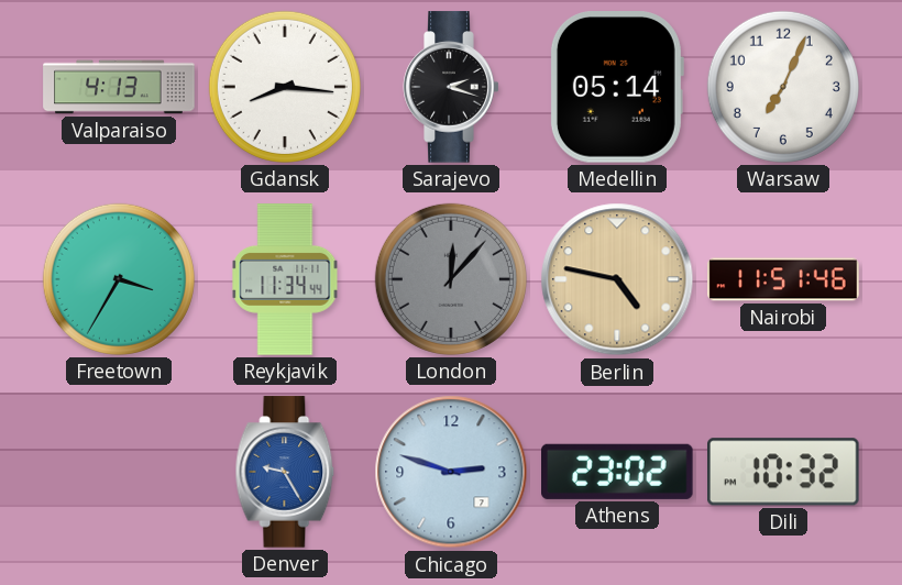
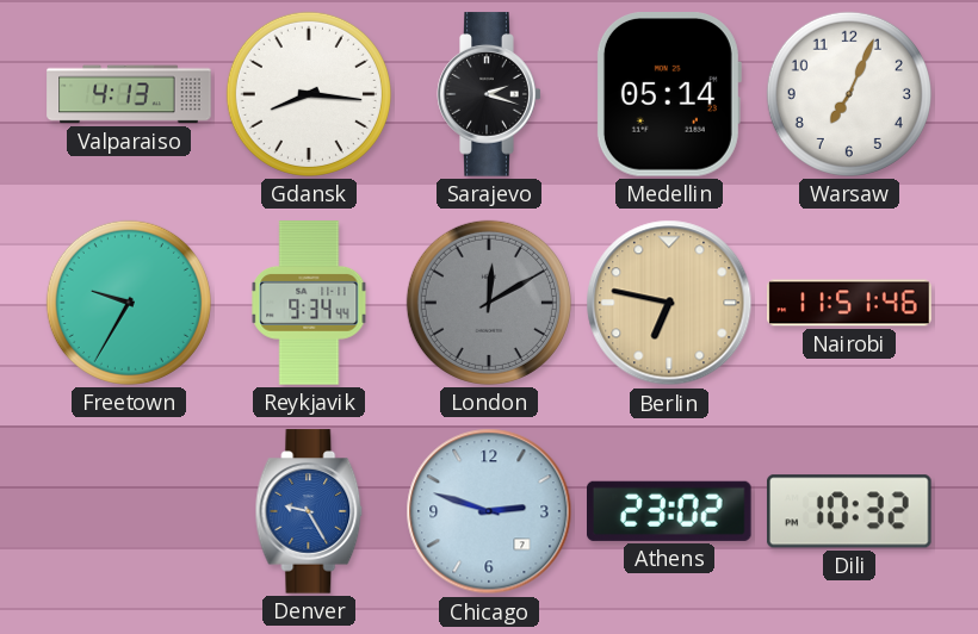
Freetown: 3:35 -> 9:35 (129, 303)
Reykjavik: 11:34 -> 9:34 (309, 303)
London: 12:07 -> 12:10 (489, 303)
Berlin: 4:47 -> 6:47 (669, 303)
